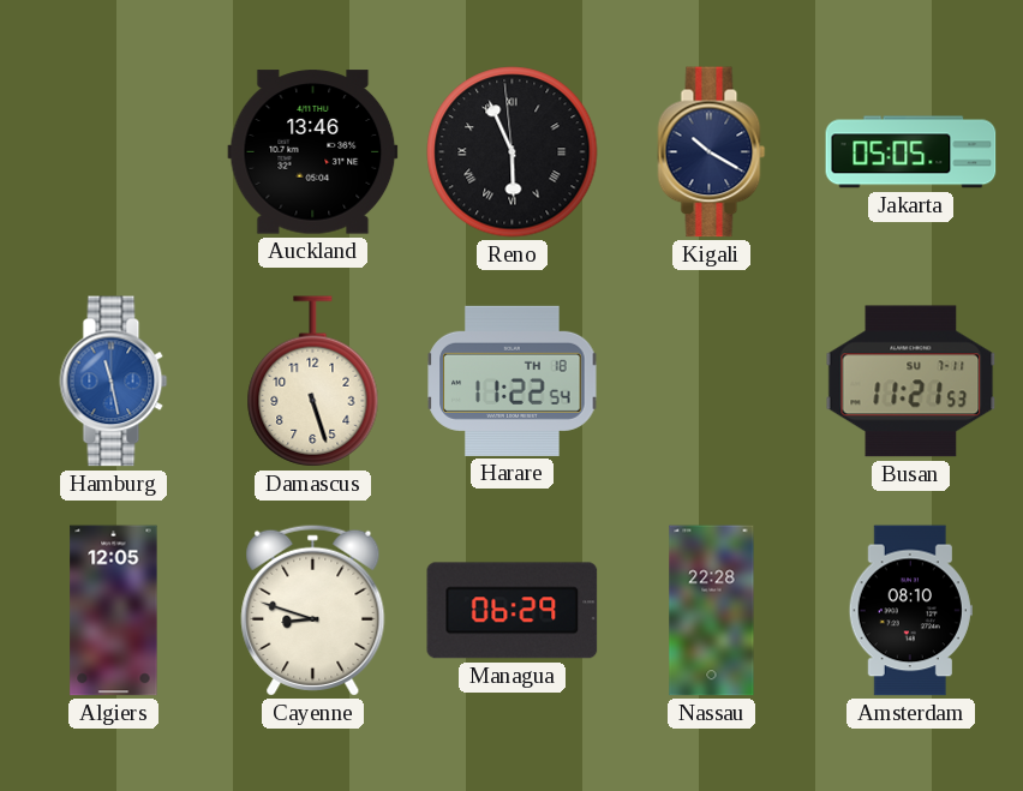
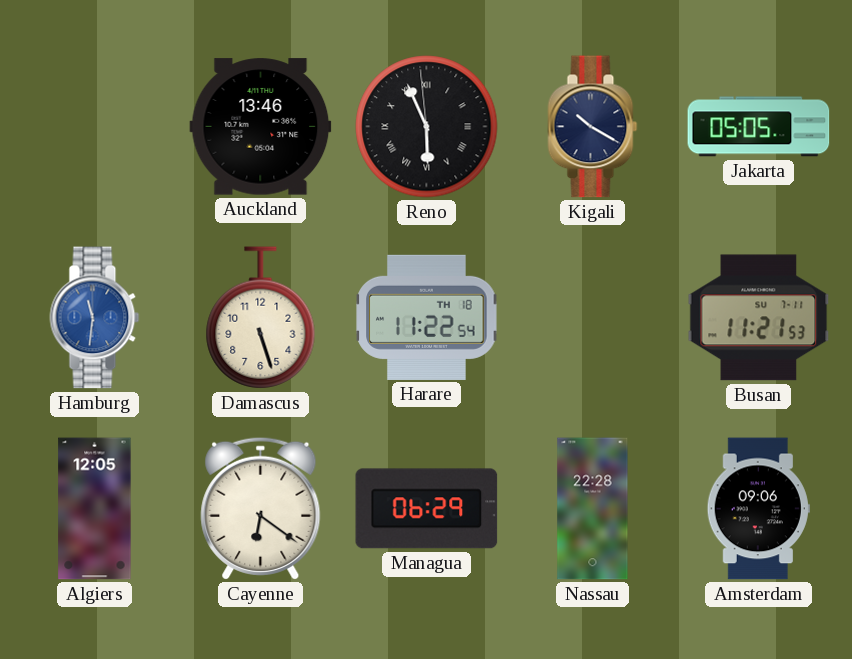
Hamburg: 11:28 -> 11:31 (95, 318)
Cayenne: 8:48 -> 6:21 (261, 508)
Amsterdam: 08:10 -> 09:06 (758, 509)
